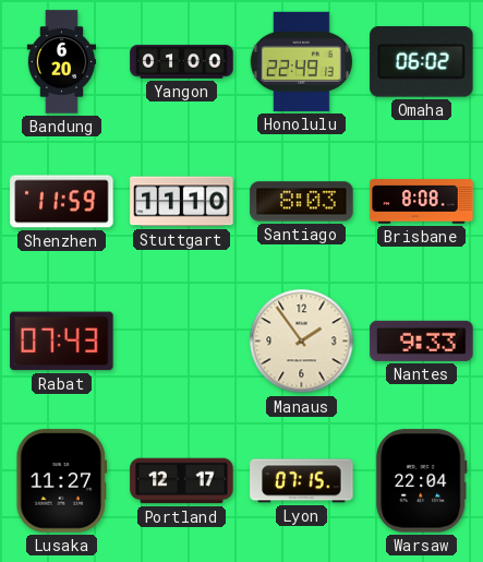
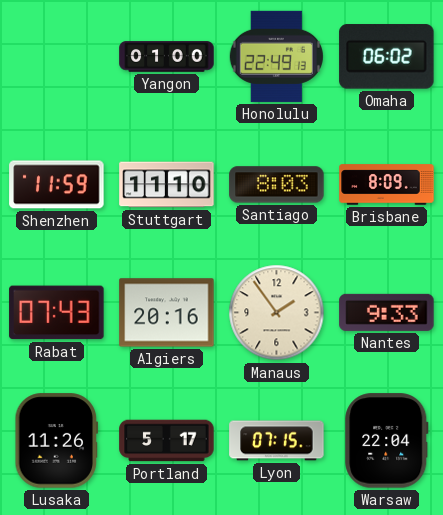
Bandung: 6:20 -> none (62, 62)
Brisbane: 8:08 -> 8:09 (387, 185)
Algiers: none -> 20:16 (167, 313)
Lusaka: 11:27 -> 11:26 (57, 441)
Portland: 12:17 -> 5:17 (167, 441)
